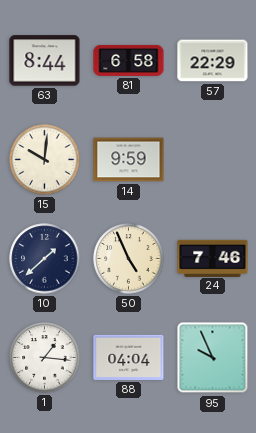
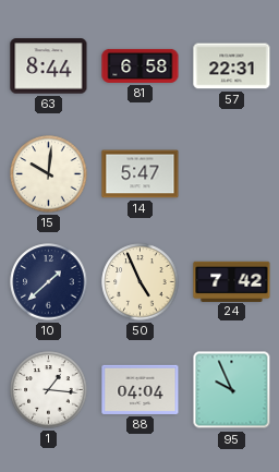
57: 22:29 -> 22:31 (232, 66)
14: 9:59 -> 5:47 (141, 174)
24: 7:46 -> 7:42 (232, 281)
